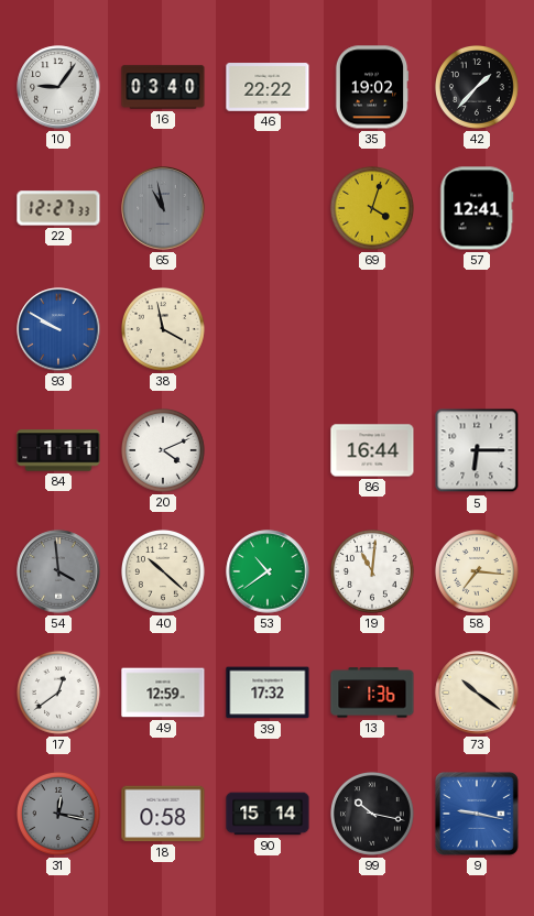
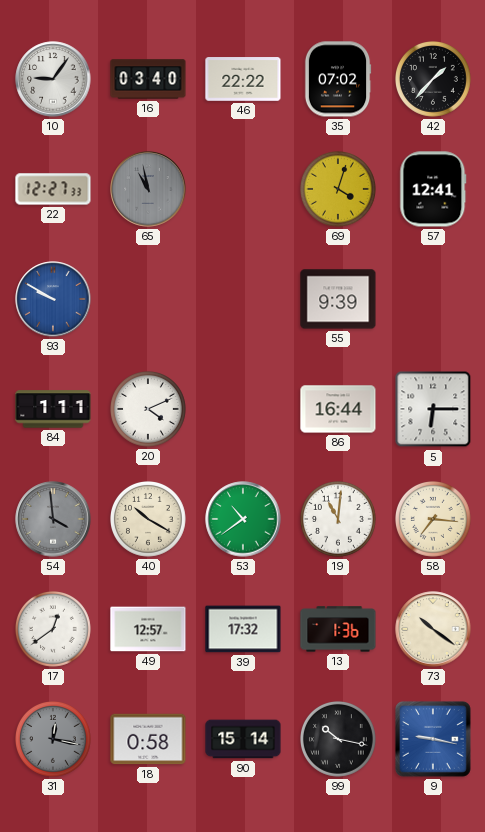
35: 19:02 -> 07:02 (338, 79)
38: 3:58 -> none (164, 330)
55: none -> 9:39 (338, 299)
40: 10:22 -> 10:20 (149, 520)
49: 12:59 -> 12:57 (148, 629)
